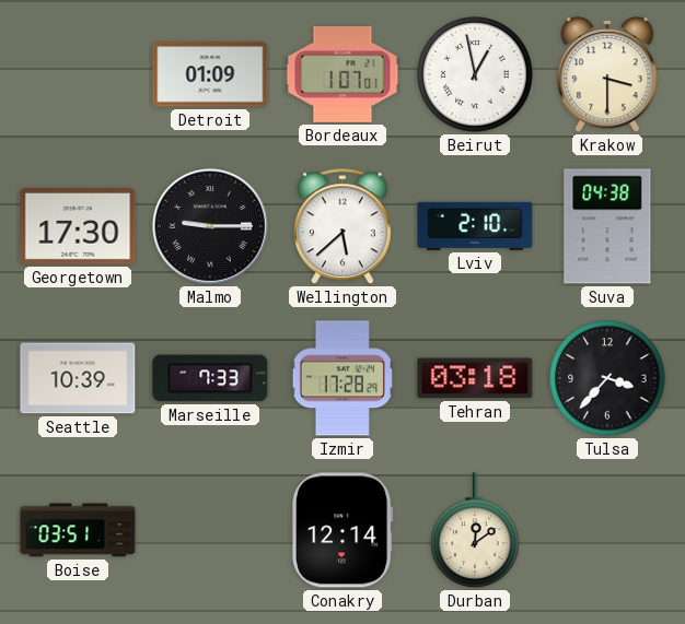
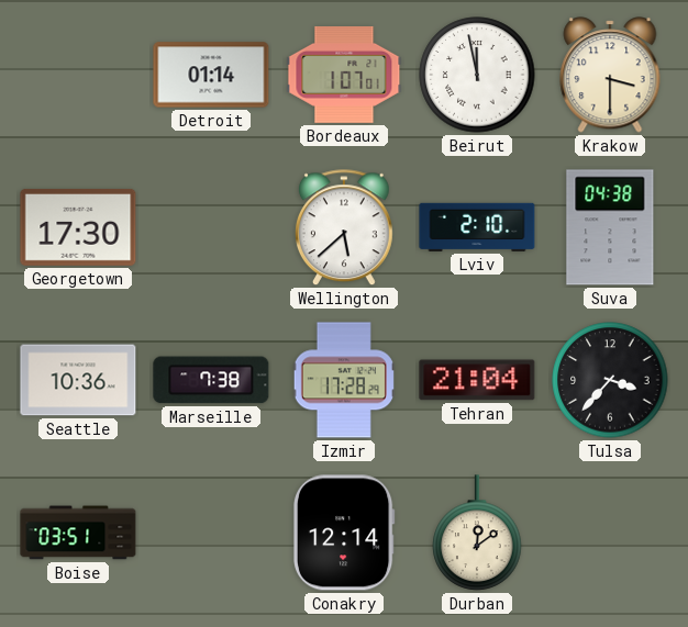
Detroit: 01:09 -> 01:14 (211, 75)
Beirut: 12:58 -> 11:58 (477, 75)
Malmo: 9:15 -> none (210, 226)
Seattle: 10:39 -> 10:36 (78, 380)
Marseille: 7:33 -> 7:38 (211, 380)
Tehran: 03:18 -> 21:04 (477, 380)
